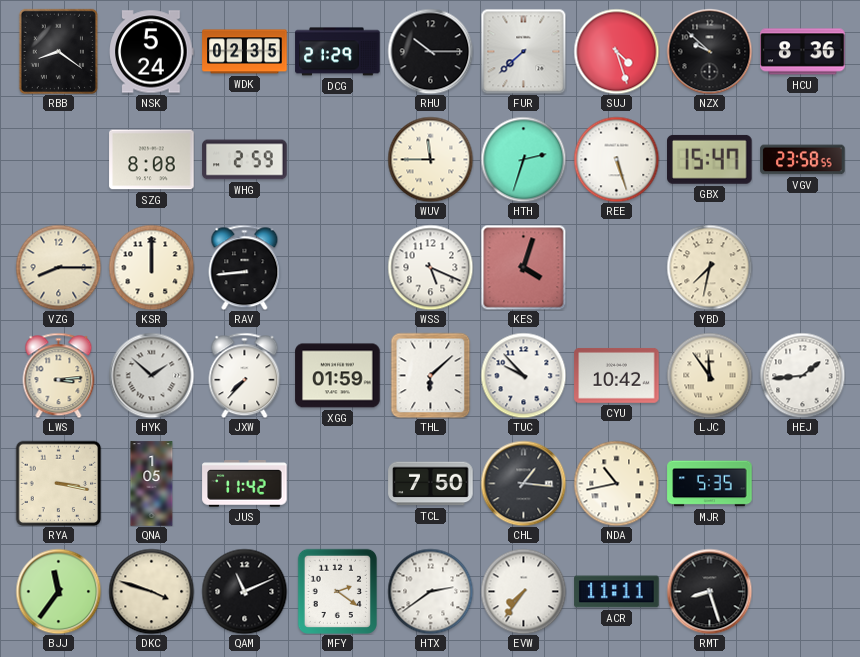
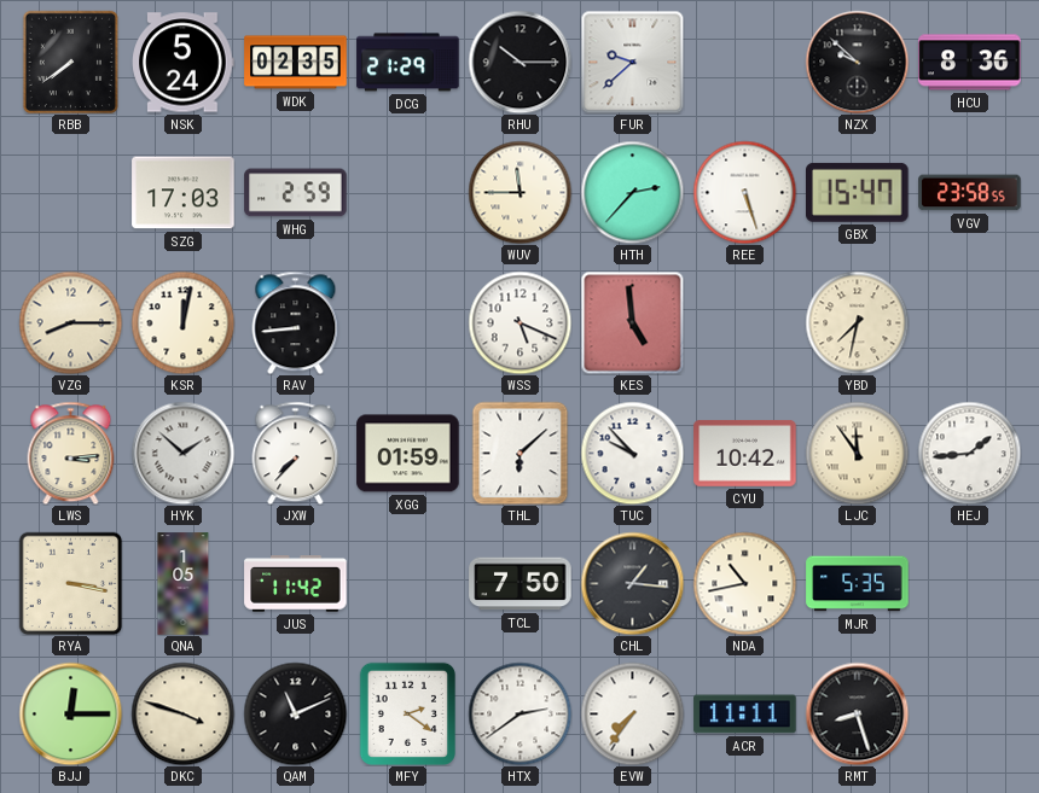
RBB: 8:21 -> 7:39 (70, 62)
FUR: 7:38 -> 9:38 (632, 62)
SUJ: 4:27 -> none (616, 51)
SZG: 8:08 -> 17:03 (184, 193)
HTH: 2:33 -> 2:37 (632, 192)
KSR: 12:00 -> 12:02 (182, 322)
KES: 4:03 -> 4:59 (632, 322)
BJJ: 11:36 -> 12:15 (70, 713)
